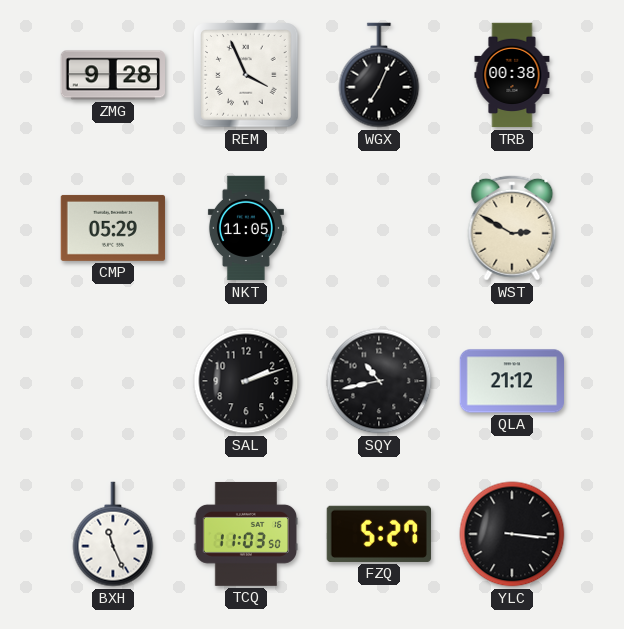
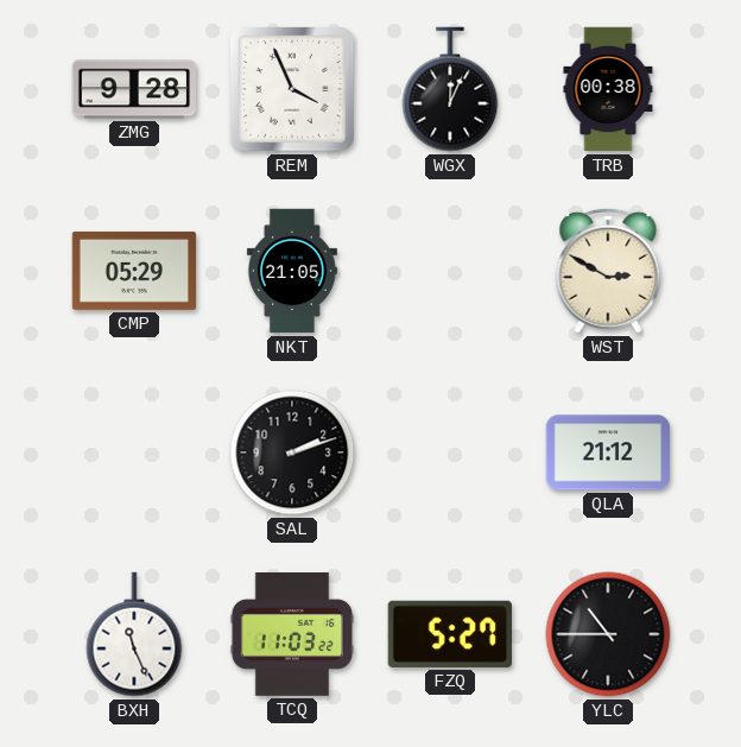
WGX: 7:04 -> 12:04 (450, 89)
NKT: 11:05 -> 21:05 (292, 271)
SQY: 10:43 -> none (379, 381)
TCQ: 11:03:50 -> 11:03:22 (292, 634)
YLC: 3:16 -> 10:45 (608, 634)
